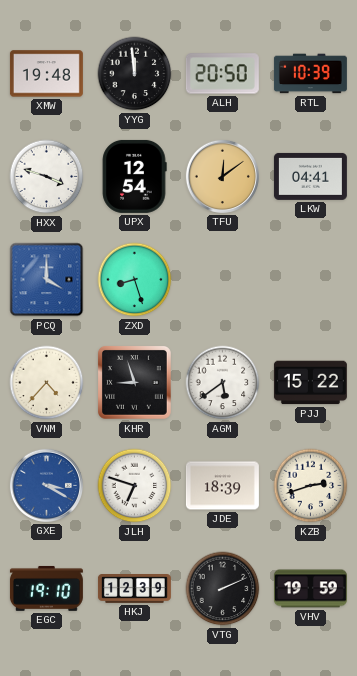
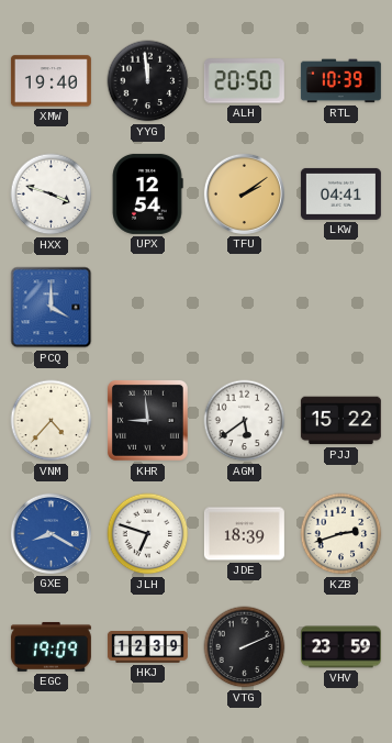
XMW: 19:48 -> 19:40 (51, 81)
TFU: 12:09 -> 2:09 (244, 193)
ZXD: 8:27 -> none (135, 280)
KHR: 8:57 -> 8:59 (148, 421)
GXE: 3:20 -> 8:20 (51, 533)
EGC: 19:10 -> 19:09 (51, 646)
VHV: 19:59 -> 23:59 (340, 647)
